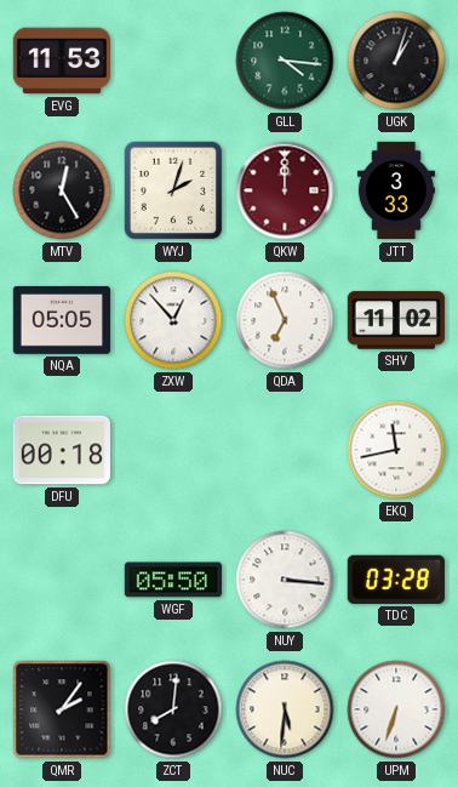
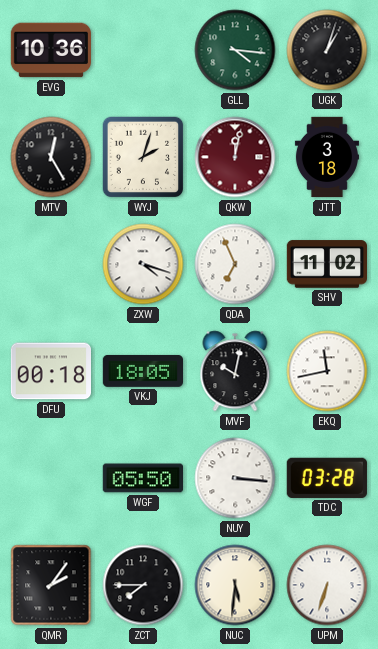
EVG: 11:53 -> 10:36 (50, 50)
QKW: 12:00 -> 12:02 (235, 157)
JTT: 3:33 -> 3:18 (327, 157)
NQA: 05:05 -> none (61, 320)
ZXW: 12:53 -> 4:18 (143, 264)
VKJ: none -> 18:05 (142, 371)
MVF: none -> 10:02 (235, 371)
ZCT: 8:01 -> 7:45 (143, 585)
